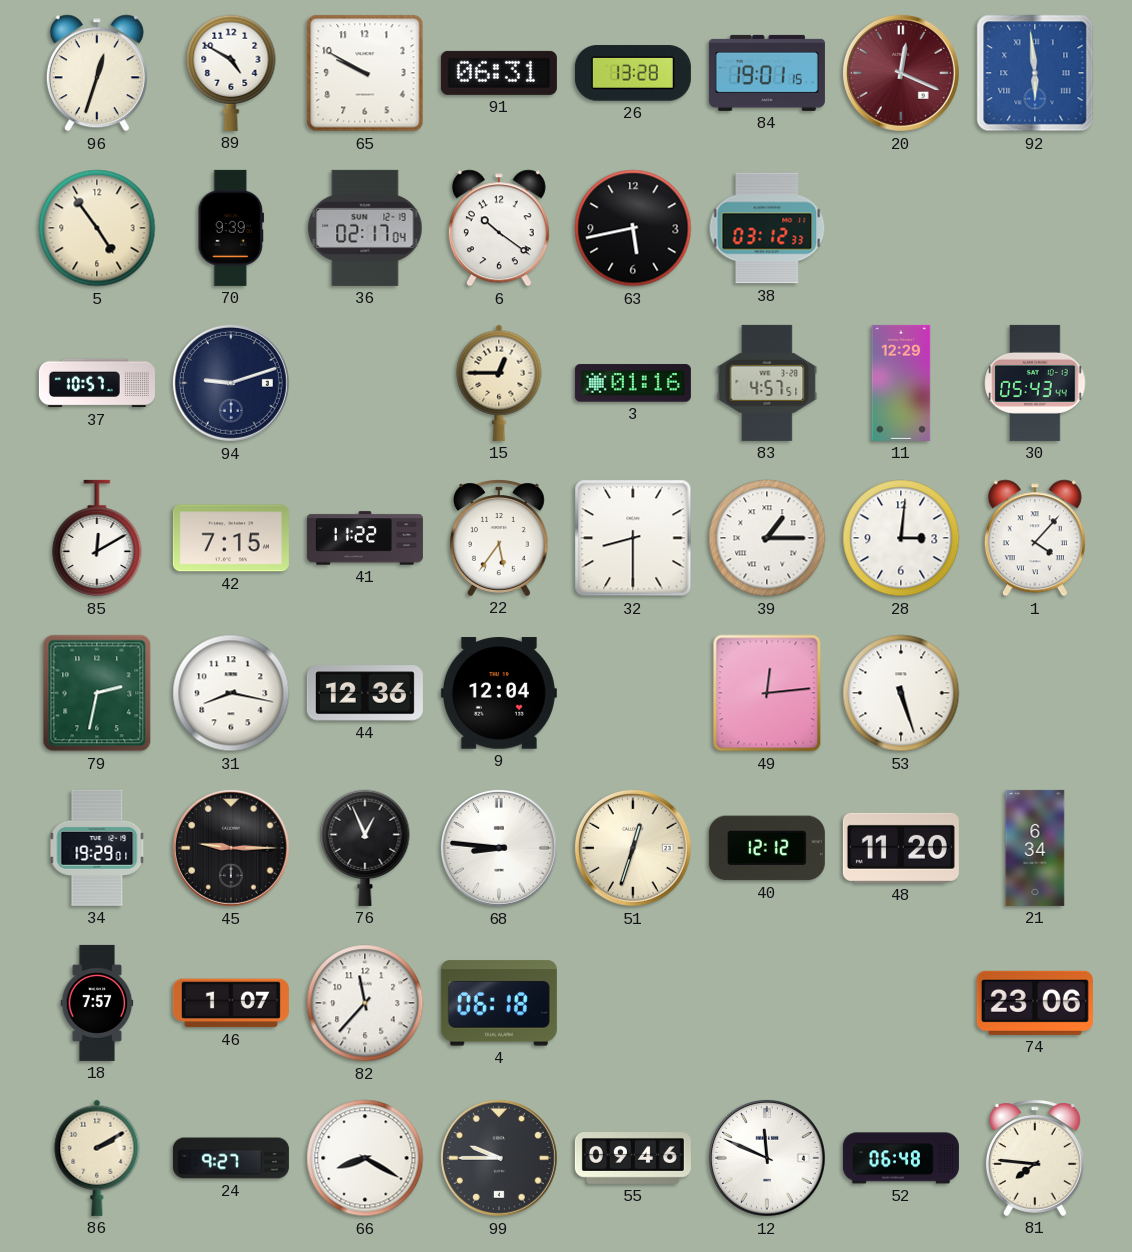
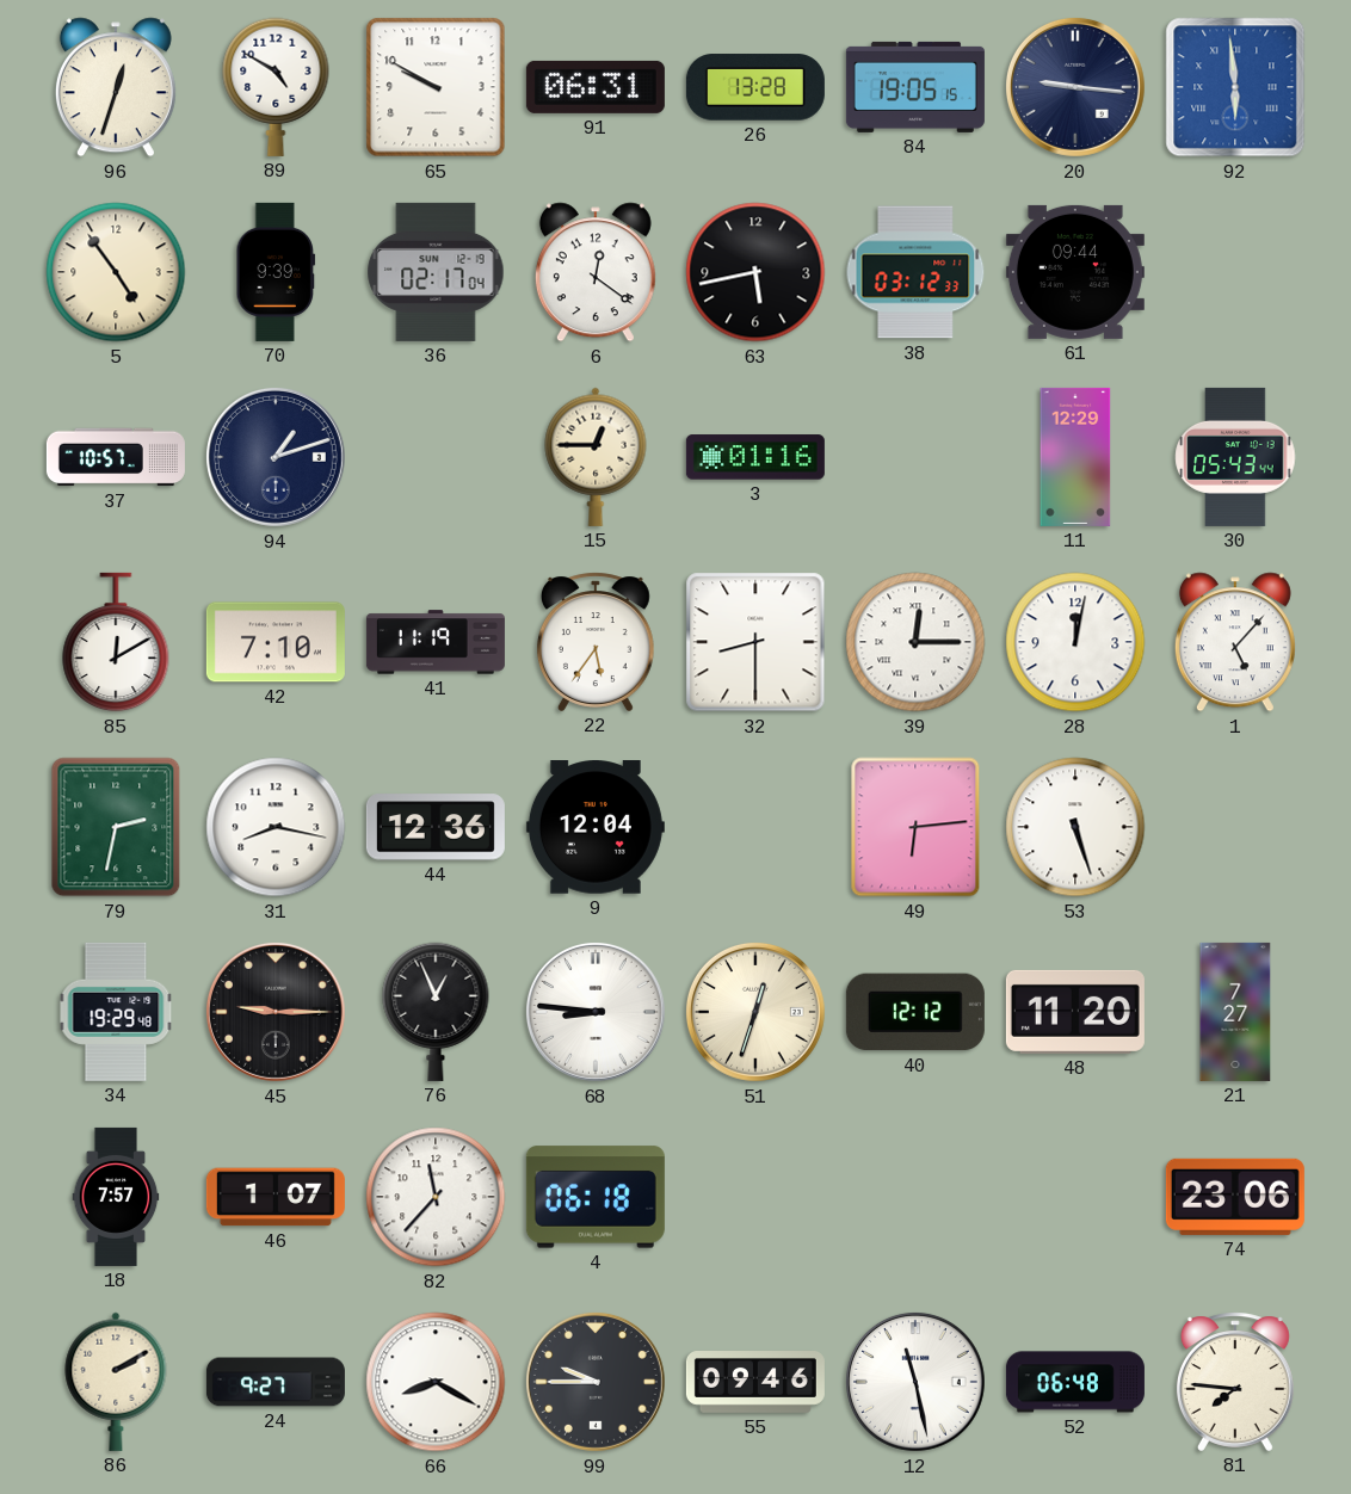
84: 19:01 -> 19:05 (915, 87)
20: 12:19 -> 9:16 (1075, 87)
20 dial: burgundy -> navy (1075, 87)
6: 10:21 -> 12:21 (596, 272)
61: none -> 09:44 (1075, 272)
94: 9:12 -> 1:12 (276, 457)
83: 4:57 -> none (767, 383)
42: 7:15 -> 7:10 (276, 642)
41: 11:22 -> 11:19 (436, 642)
39: 1:15 -> 12:15 (915, 642)
28: 3:01 -> 12:02 (1075, 642)
1: 4:07 -> 5:07 (1235, 642)
49: 12:14 -> 6:14 (915, 827)
34: 19:29:01 -> 19:29:48 (116, 1012)
21: 6:34 -> 7:27 (1235, 1012)
12: 11:49 -> 11:28 (915, 1382)
